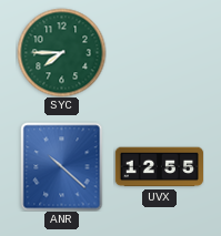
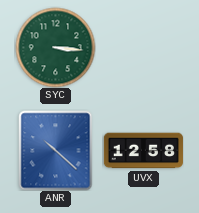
SYC: 7:45 -> 3:16 (55, 47)
UVX: 12:55 -> 12:58 (143, 151)
